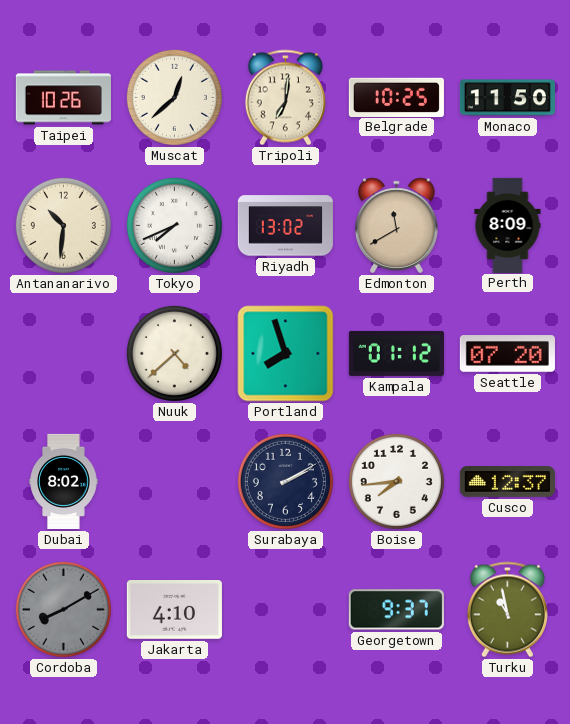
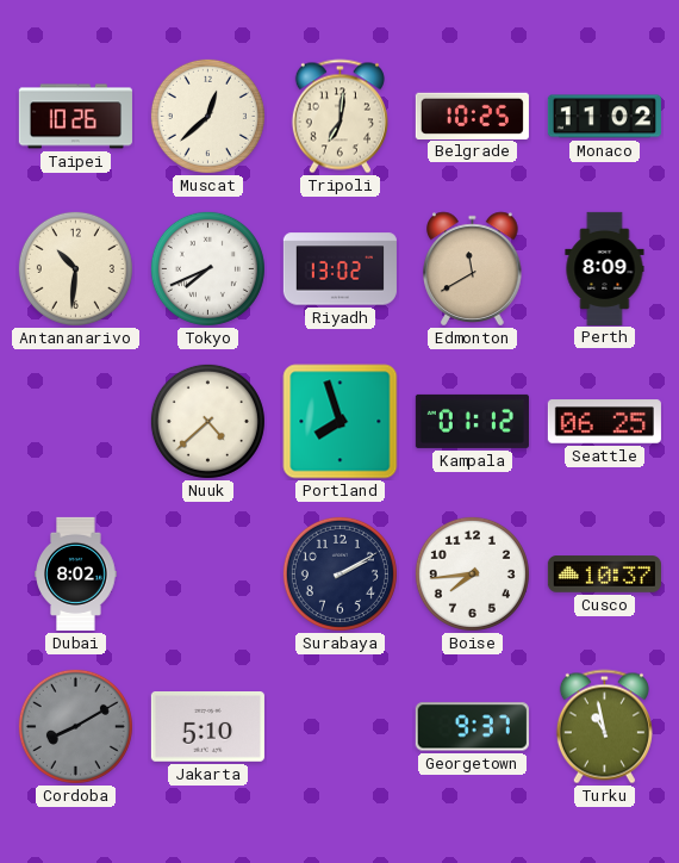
Monaco: 11:50 -> 11:02 (604, 117)
Seattle: 07:20 -> 06:25 (604, 422)
Cusco: 12:37 -> 10:37 (604, 575)
Jakarta: 4:10 -> 5:10 (207, 727)
